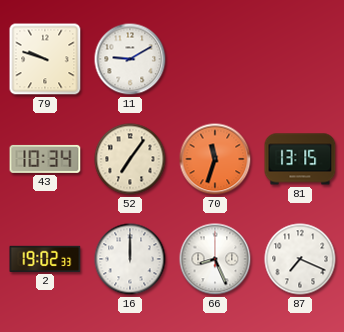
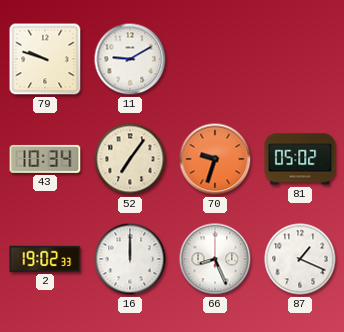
70: 11:33 -> 9:33 (215, 159)
81: 13:15 -> 05:02 (300, 159)
87: 7:19 -> 1:19 (300, 259)
